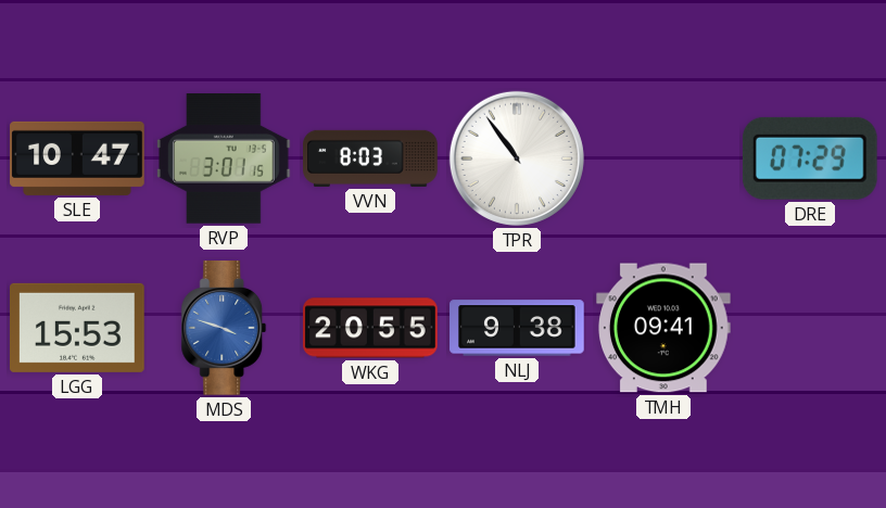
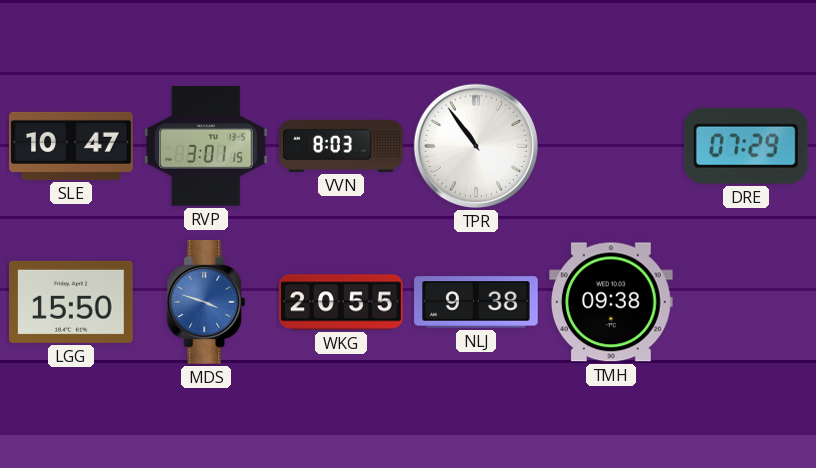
LGG: 15:53 -> 15:50 (72, 302)
TMH: 09:41 -> 09:38 (612, 302)
